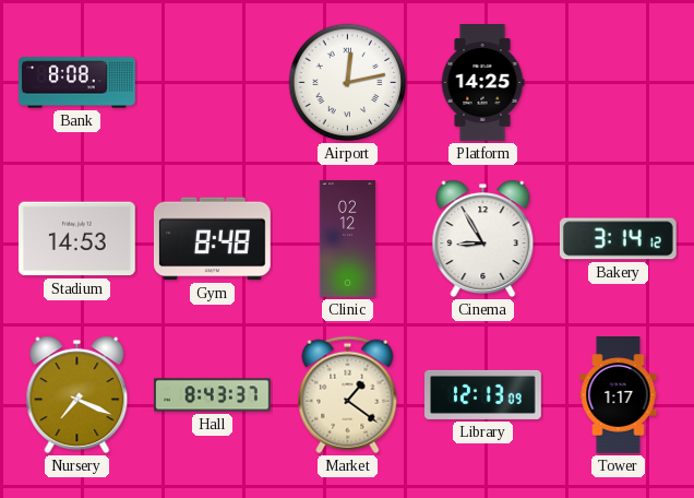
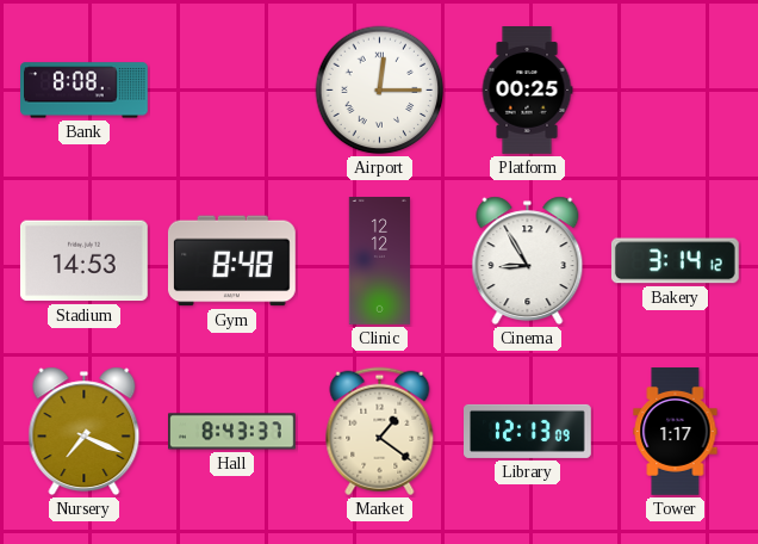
Airport: 12:13 -> 12:15 (380, 91)
Platform: 14:25 -> 00:25 (527, 91)
Clinic: 02:12 -> 12:12 (379, 261)
